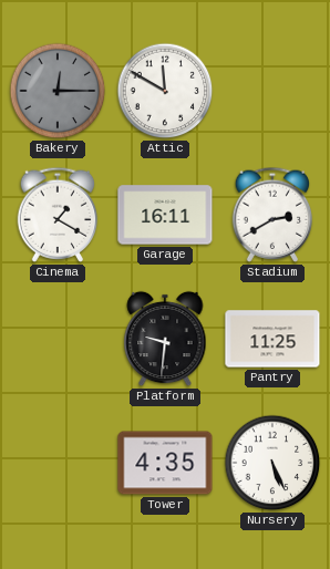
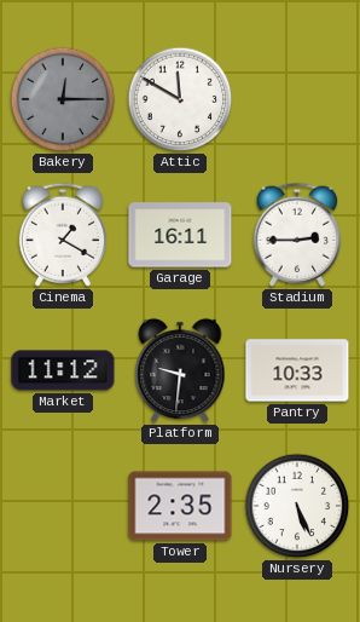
Stadium: 2:40 -> 2:45 (297, 235)
Market: none -> 11:12 (63, 370)
Pantry: 11:25 -> 10:33 (297, 370)
Tower: 4:35 -> 2:35 (180, 506)
